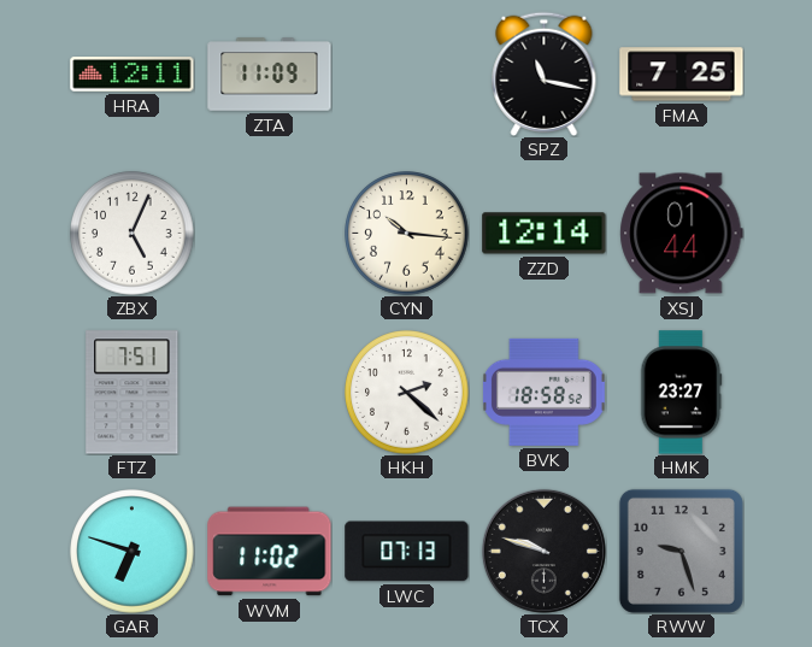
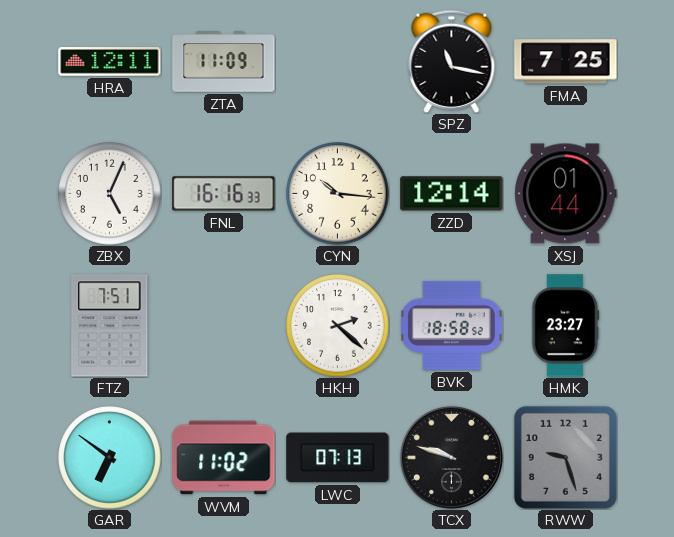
FNL: none -> 16:16 (224, 194)
GAR: 6:48 -> 6:51 (110, 458)
